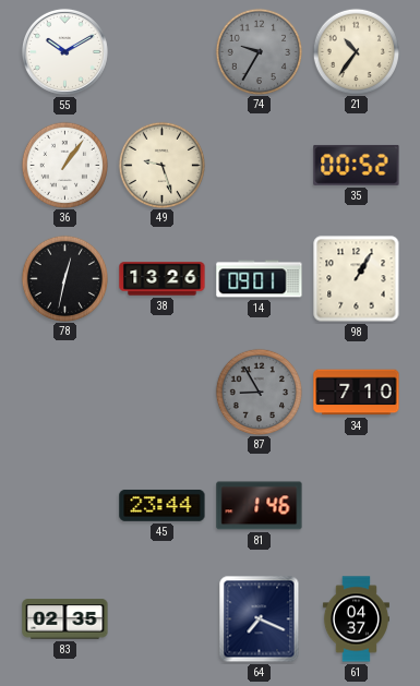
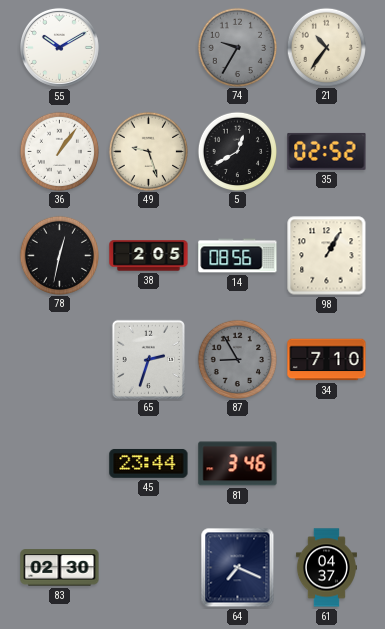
5: none -> 12:40 (237, 151)
35: 00:52 -> 02:52 (327, 151)
38: 13:26 -> 2:05 (149, 256)
14: 09:01 -> 08:56 (238, 256)
65: none -> 2:33 (148, 359)
81: 1:46 -> 3:46 (238, 464)
83: 02:35 -> 02:30 (60, 568)
